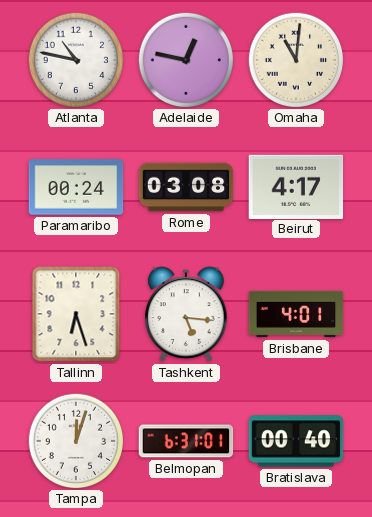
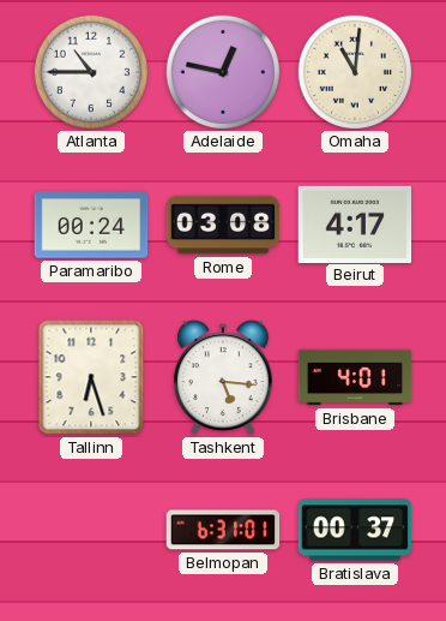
Atlanta: 10:47 -> 10:45 (90, 71)
Tampa: 12:03 -> none (75, 440)
Bratislava: 00:40 -> 00:37 (355, 530)
